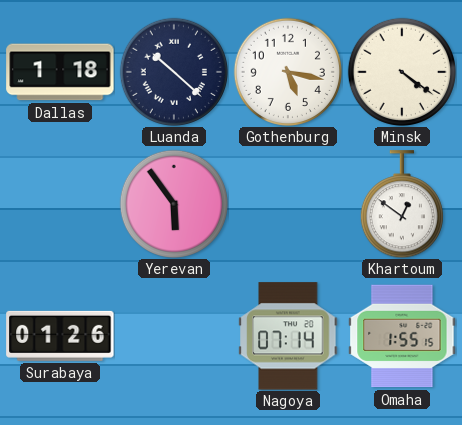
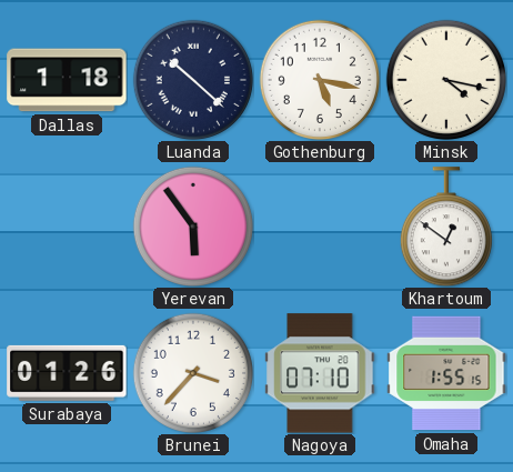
Minsk: 4:21 -> 4:17 (446, 80)
Brunei: none -> 3:37 (193, 373)
Nagoya: 07:14 -> 07:10 (320, 373)
